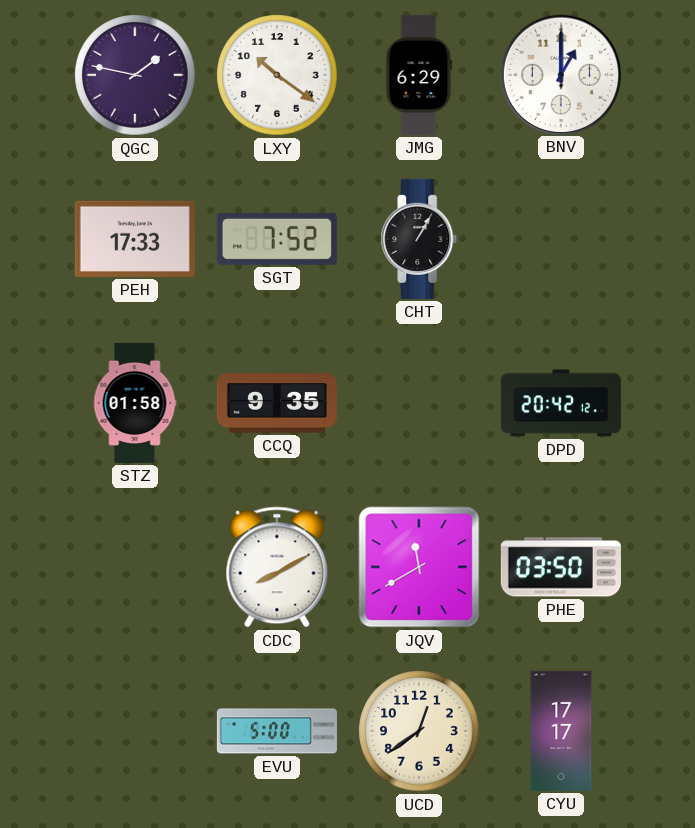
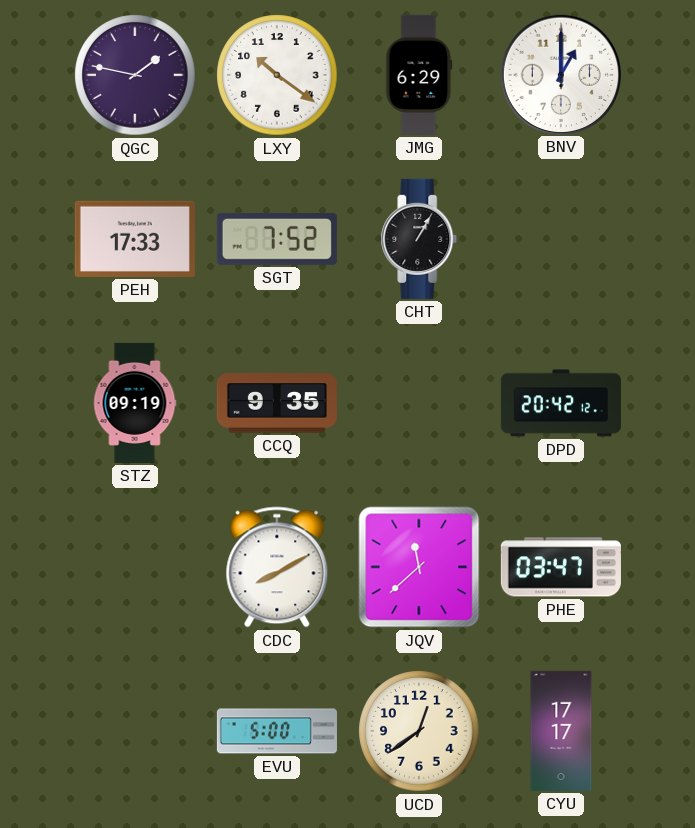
STZ: 01:58 -> 09:19 (135, 403)
JQV: 11:40 -> 11:38 (419, 567)
PHE: 03:50 -> 03:47 (561, 567)
